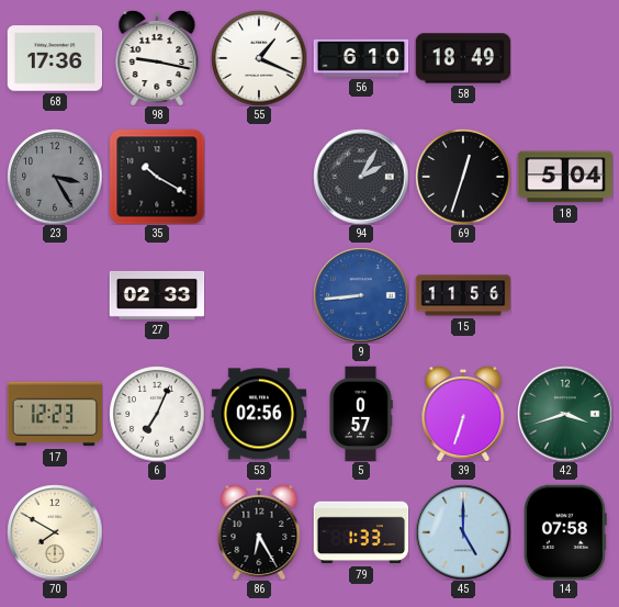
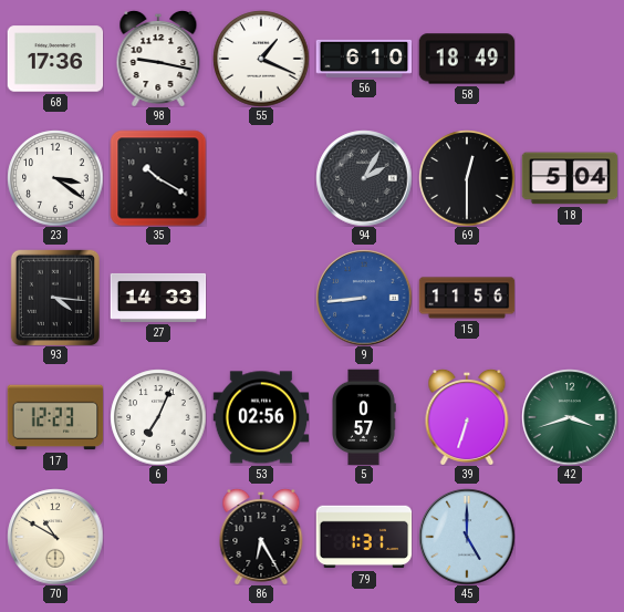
23: 3:25 -> 3:21 (55, 178)
23 dial: grey -> white (55, 178)
69: 12:33 -> 12:30 (467, 178)
93: none -> 4:16 (54, 298)
27: 02:33 -> 14:33 (158, 298)
70: 7:50 -> 10:50 (55, 537)
79: 1:33 -> 1:31 (364, 537)
14: 07:58 -> none (566, 532)
